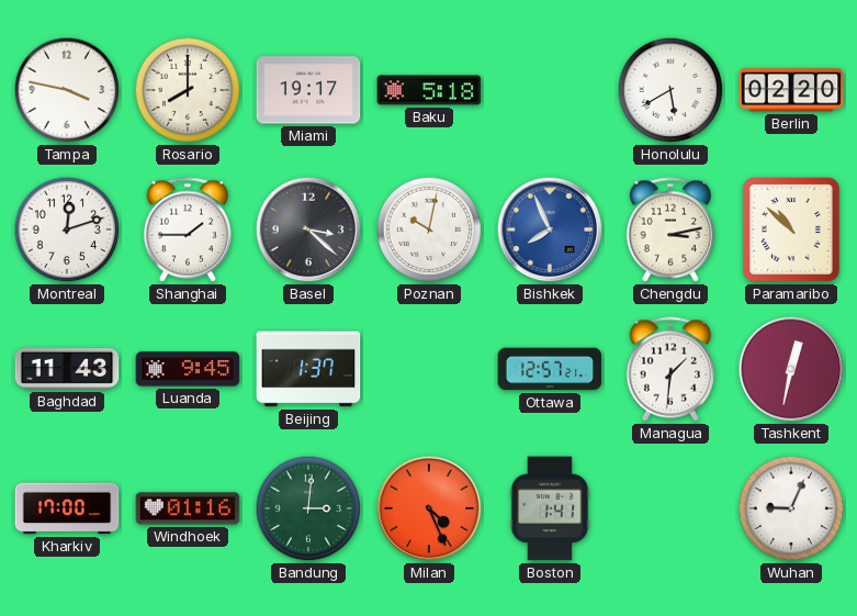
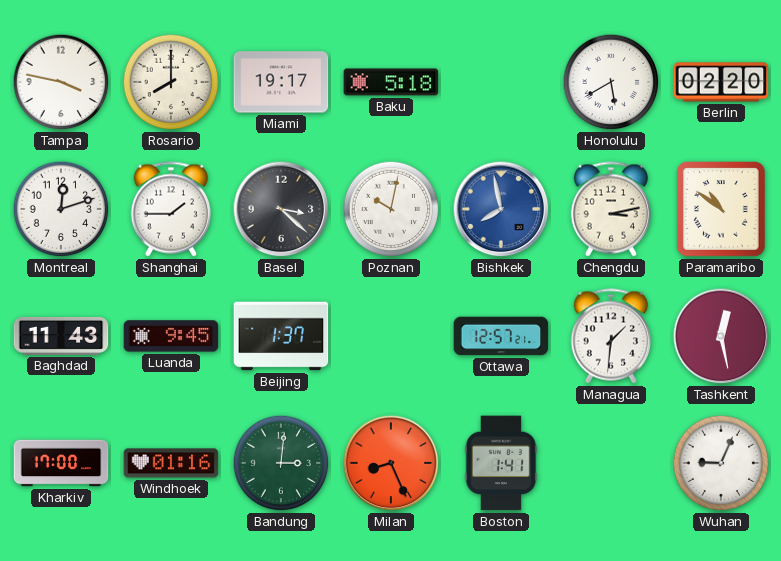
Bishkek: 7:56 -> 7:58 (501, 209)
Paramaribo: 10:52 -> 10:51 (722, 210)
Tashkent: 12:32 -> 12:28 (721, 336)
Milan: 4:26 -> 8:26 (391, 463)
